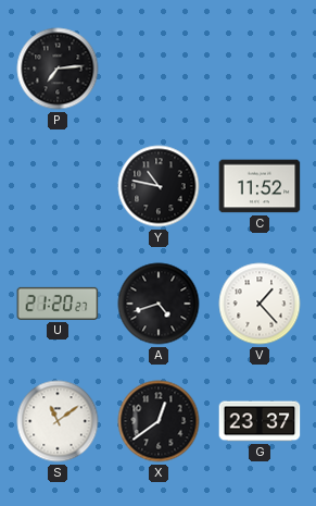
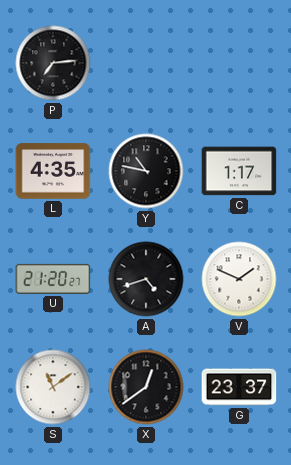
L: none -> 4:35 (53, 171)
C: 11:52 -> 1:17 (239, 171)
V: 1:23 -> 1:49 (239, 279)
